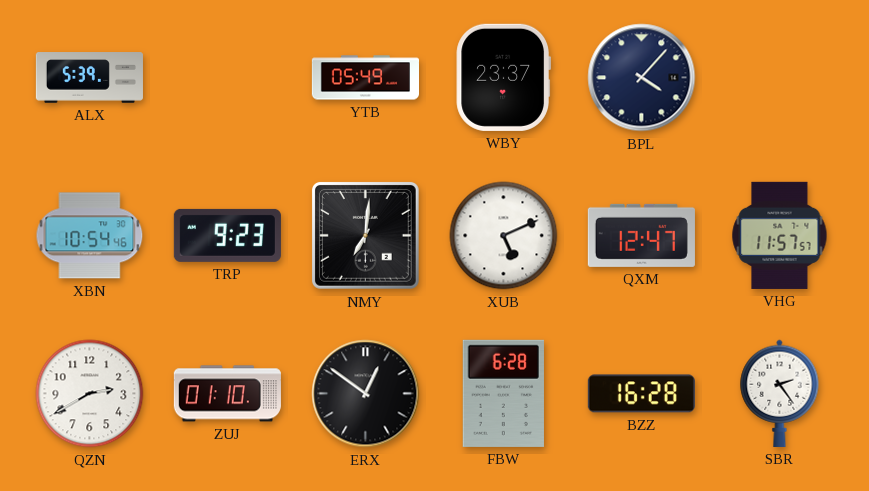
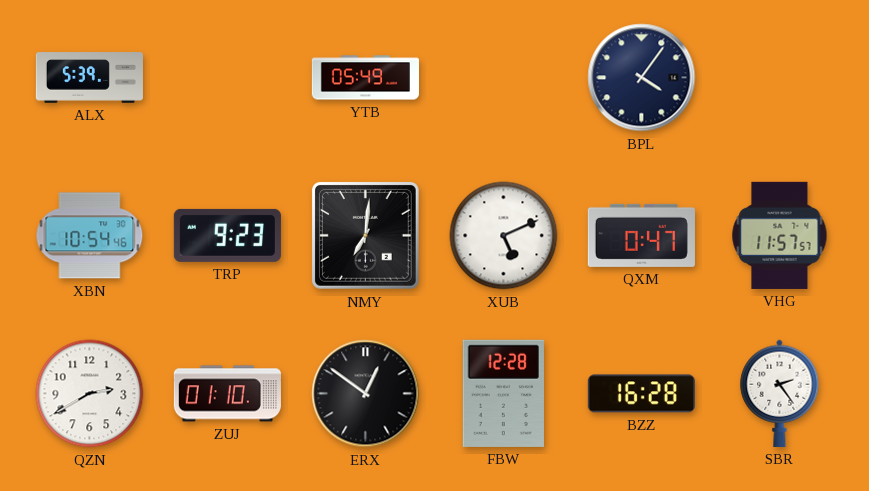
WBY: 23:37 -> none (503, 77)
BPL: 4:07 -> 4:06 (642, 78)
QXM: 12:47 -> 0:47 (641, 235)
FBW: 6:28 -> 12:28 (503, 393)
